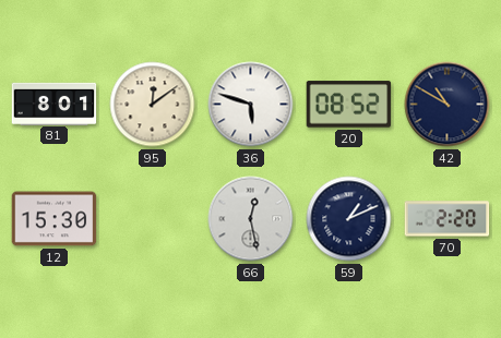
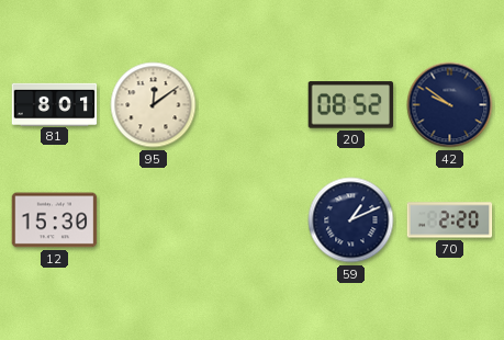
36: 5:48 -> none (251, 105)
42: 10:50 -> 9:51 (450, 105)
66: 12:28 -> none (251, 219)
